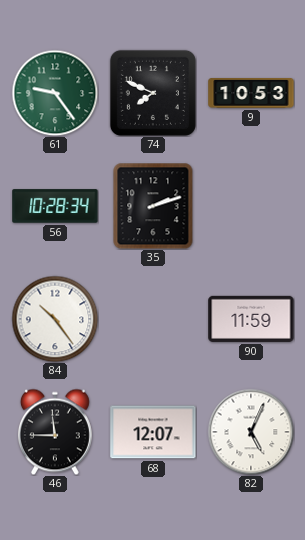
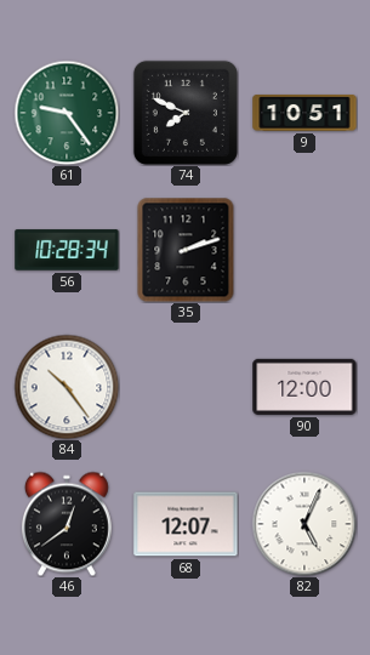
9: 10:53 -> 10:51 (304, 114)
90: 11:59 -> 12:00 (304, 387)
46: 11:45 -> 12:39 (67, 524)
